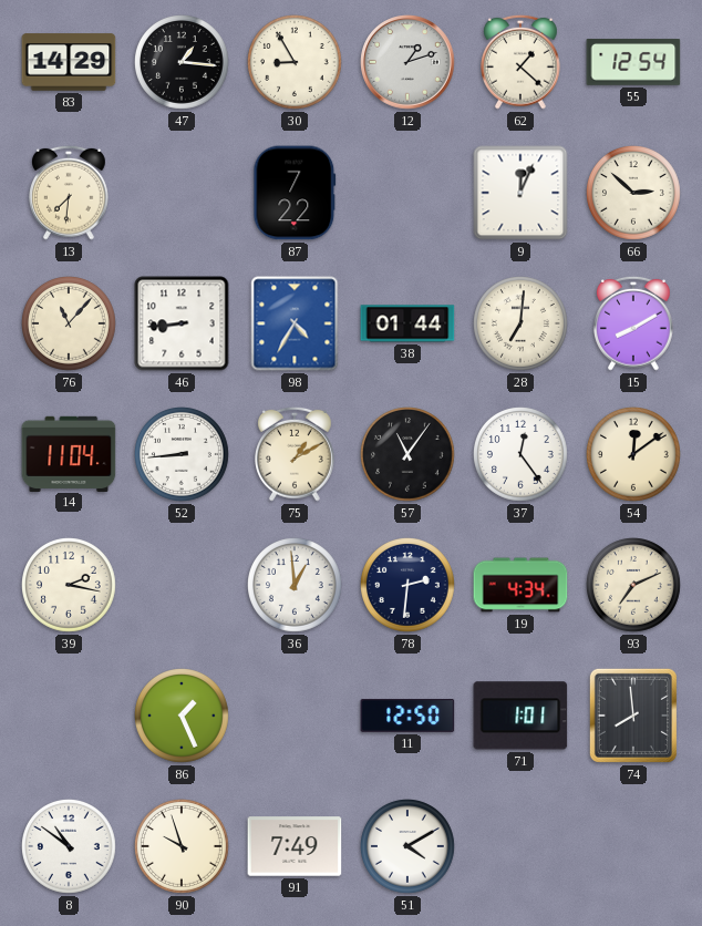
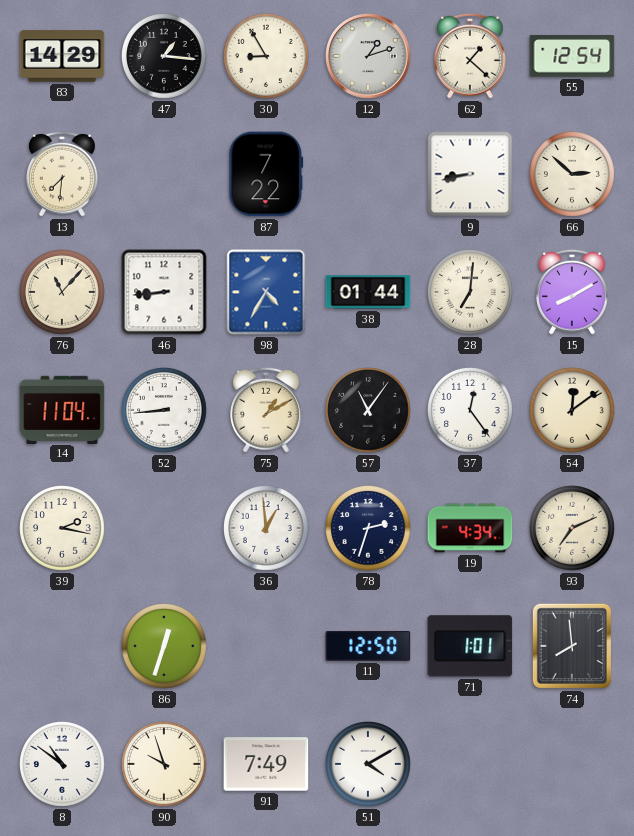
9: 12:04 -> 8:43 (470, 174)
78: 2:31 -> 2:33 (369, 529)
86: 1:26 -> 12:33 (165, 647)
